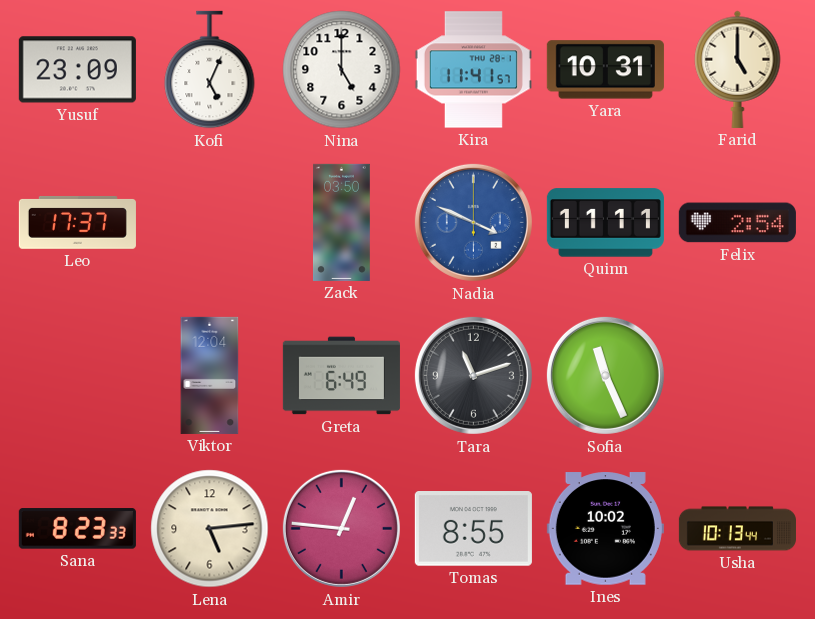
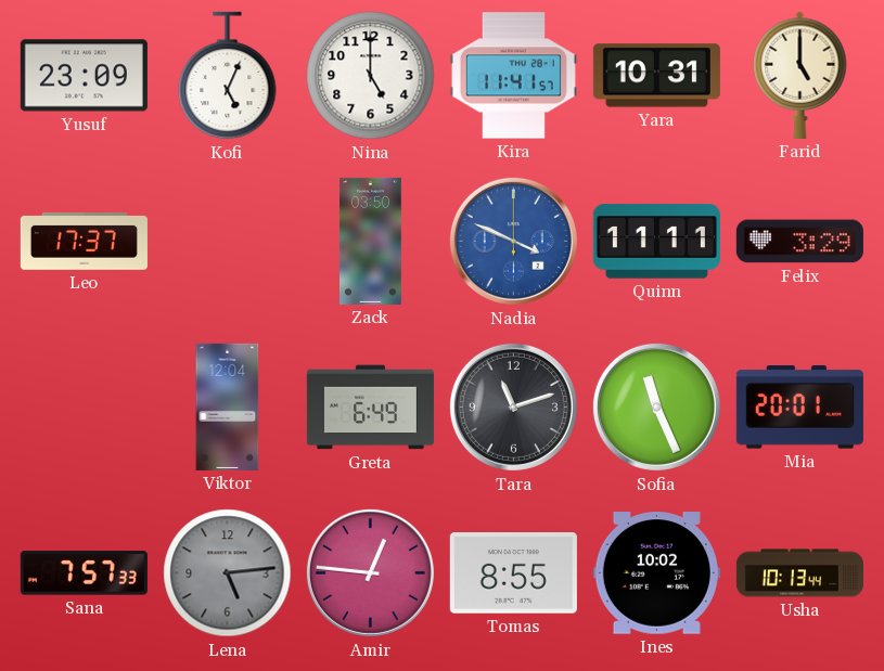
Felix: 2:54 -> 3:29 (799, 242)
Mia: none -> 20:01 (799, 408)
Sana: 8:23 -> 7:57 (84, 573)
Lena dial: cream -> grey (228, 573)
